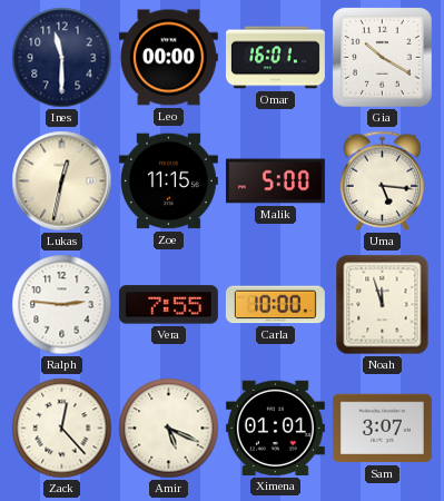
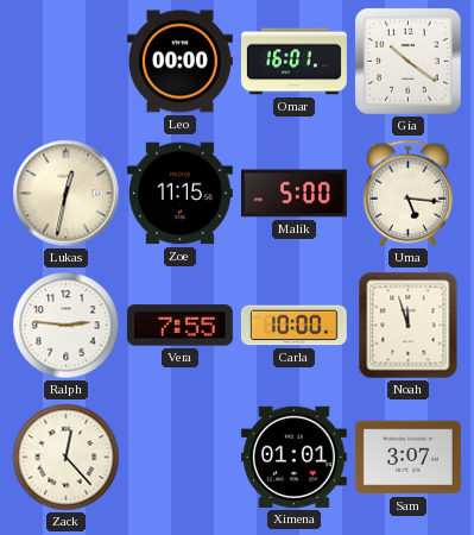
Ines: 11:30 -> none (62, 58)
Gia: 10:20 -> 10:21 (409, 62)
Amir: 5:19 -> none (169, 429)
